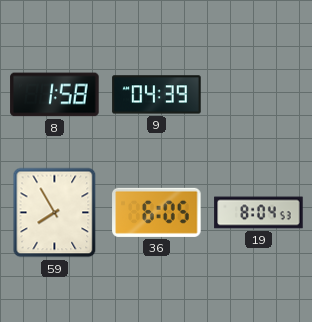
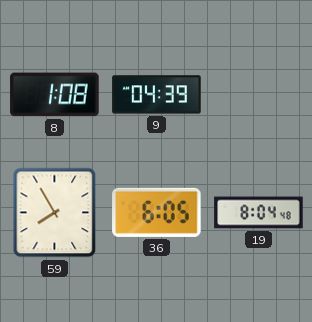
8: 1:58 -> 1:08 (55, 95)
19: 8:04:53 -> 8:04:48 (259, 213)
